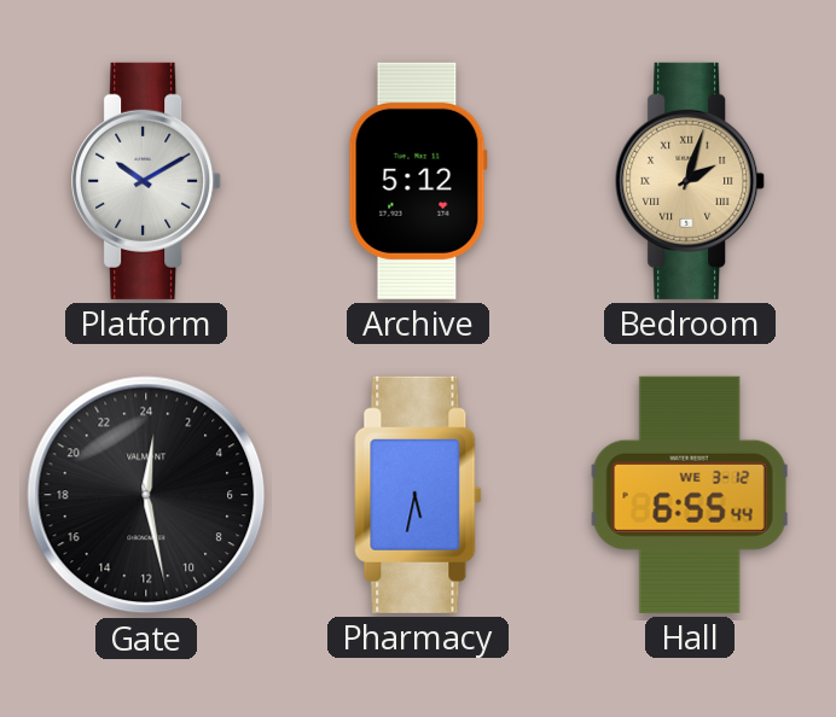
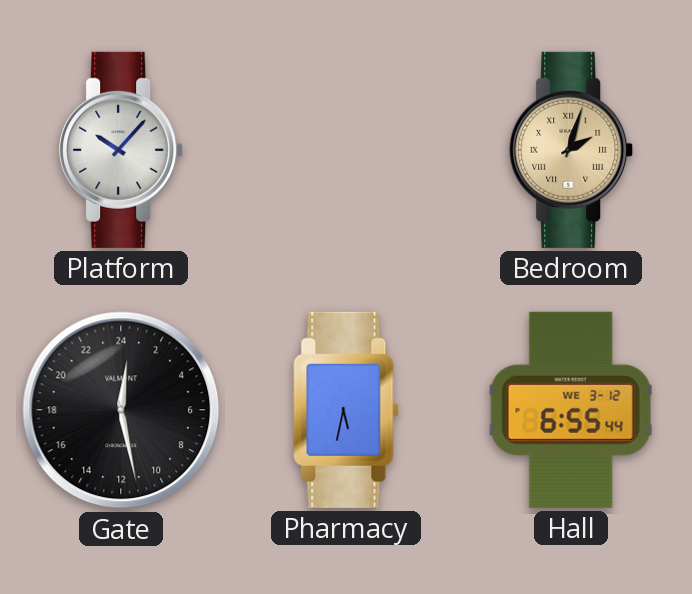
Platform: 10:10 -> 10:07 (122, 150)
Archive: 5:12 -> none (418, 181)
